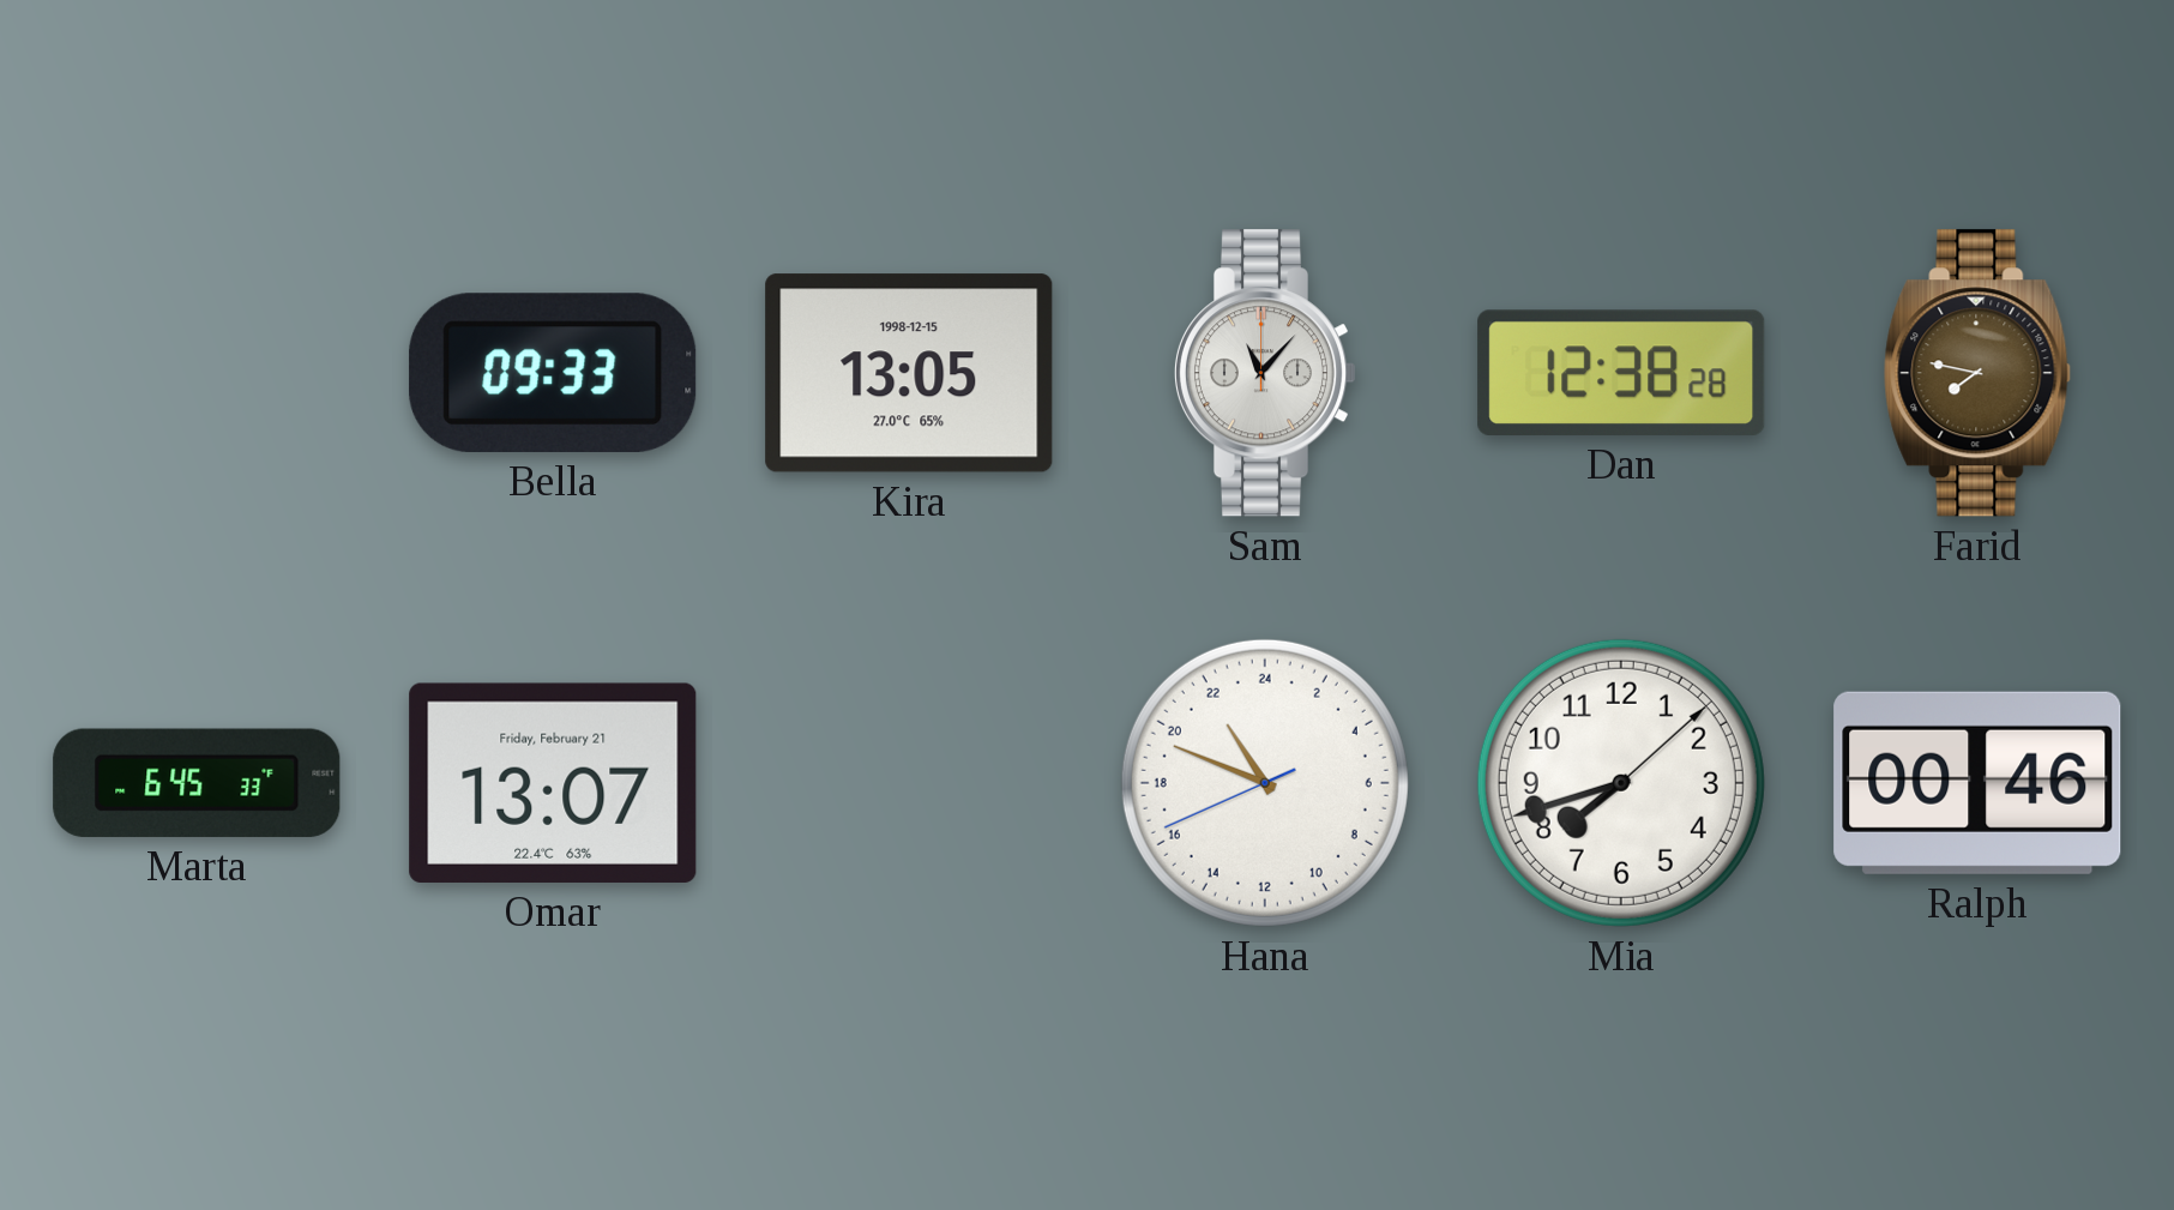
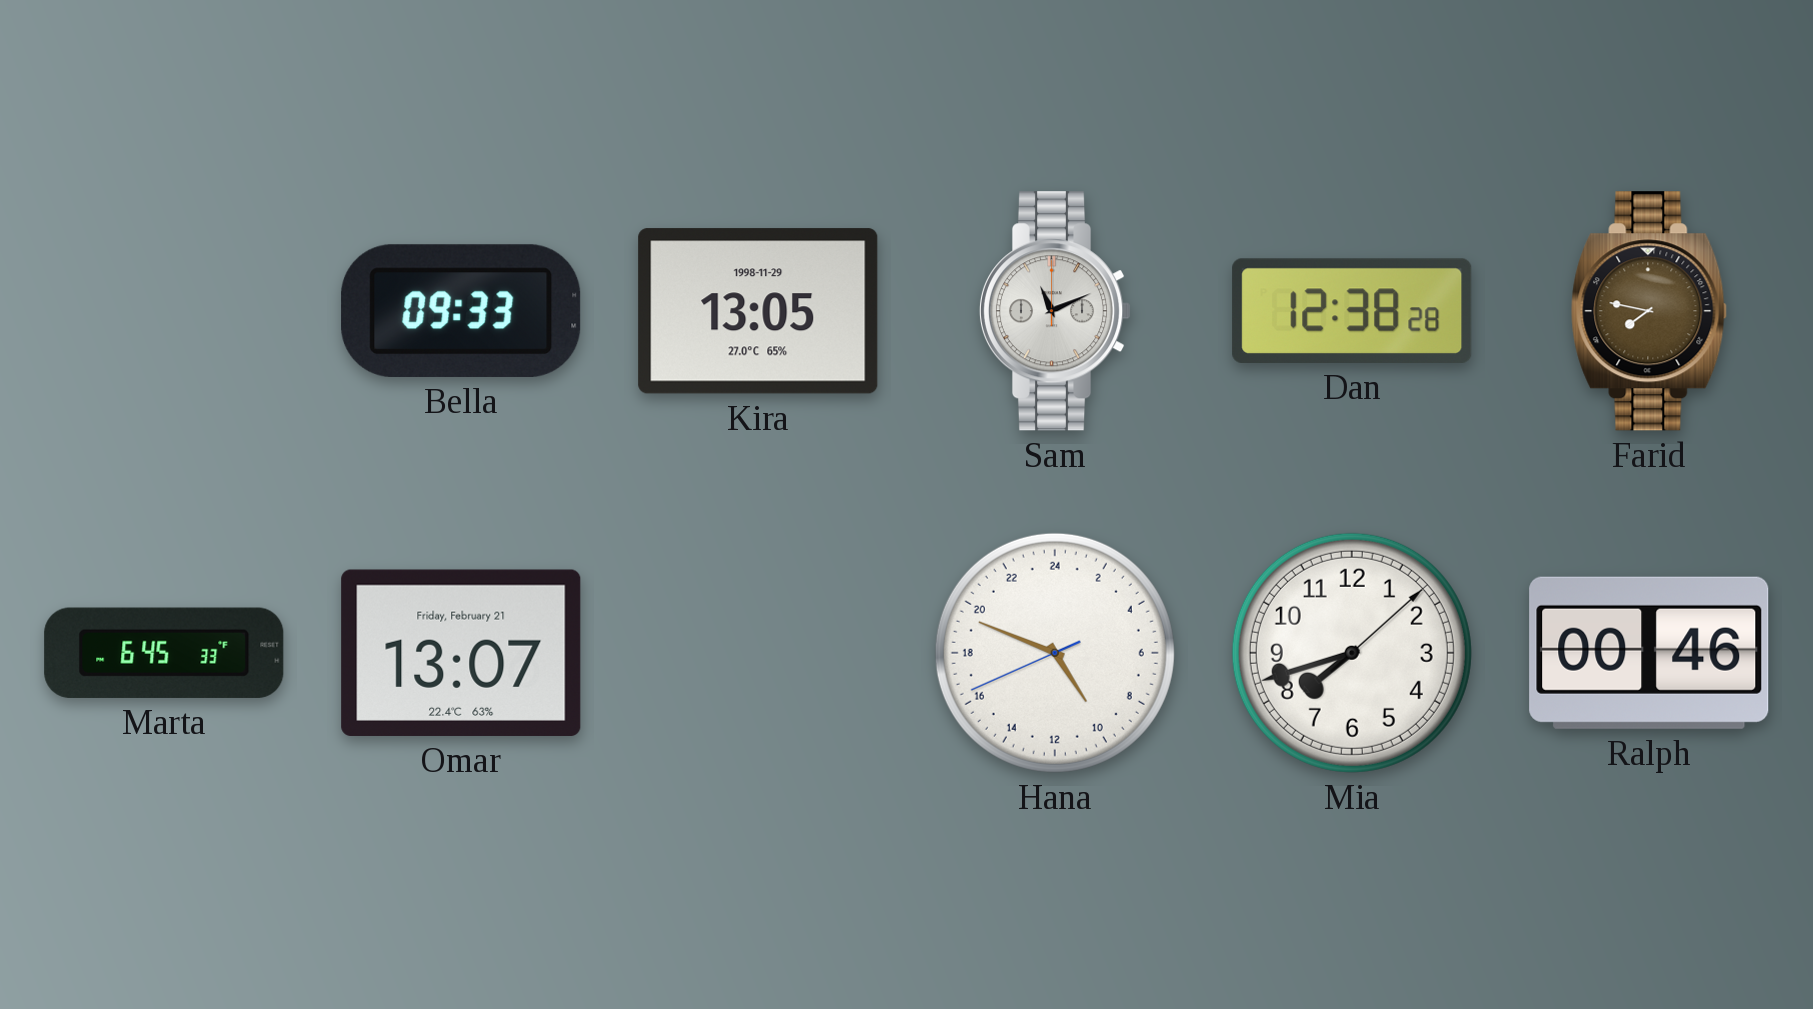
Kira date: 1998-12-15 -> 1998-11-29 (758, 311)
Sam: 11:07 -> 11:11 (1055, 311)
Hana: 21:48 -> 9:48 (1055, 653)
